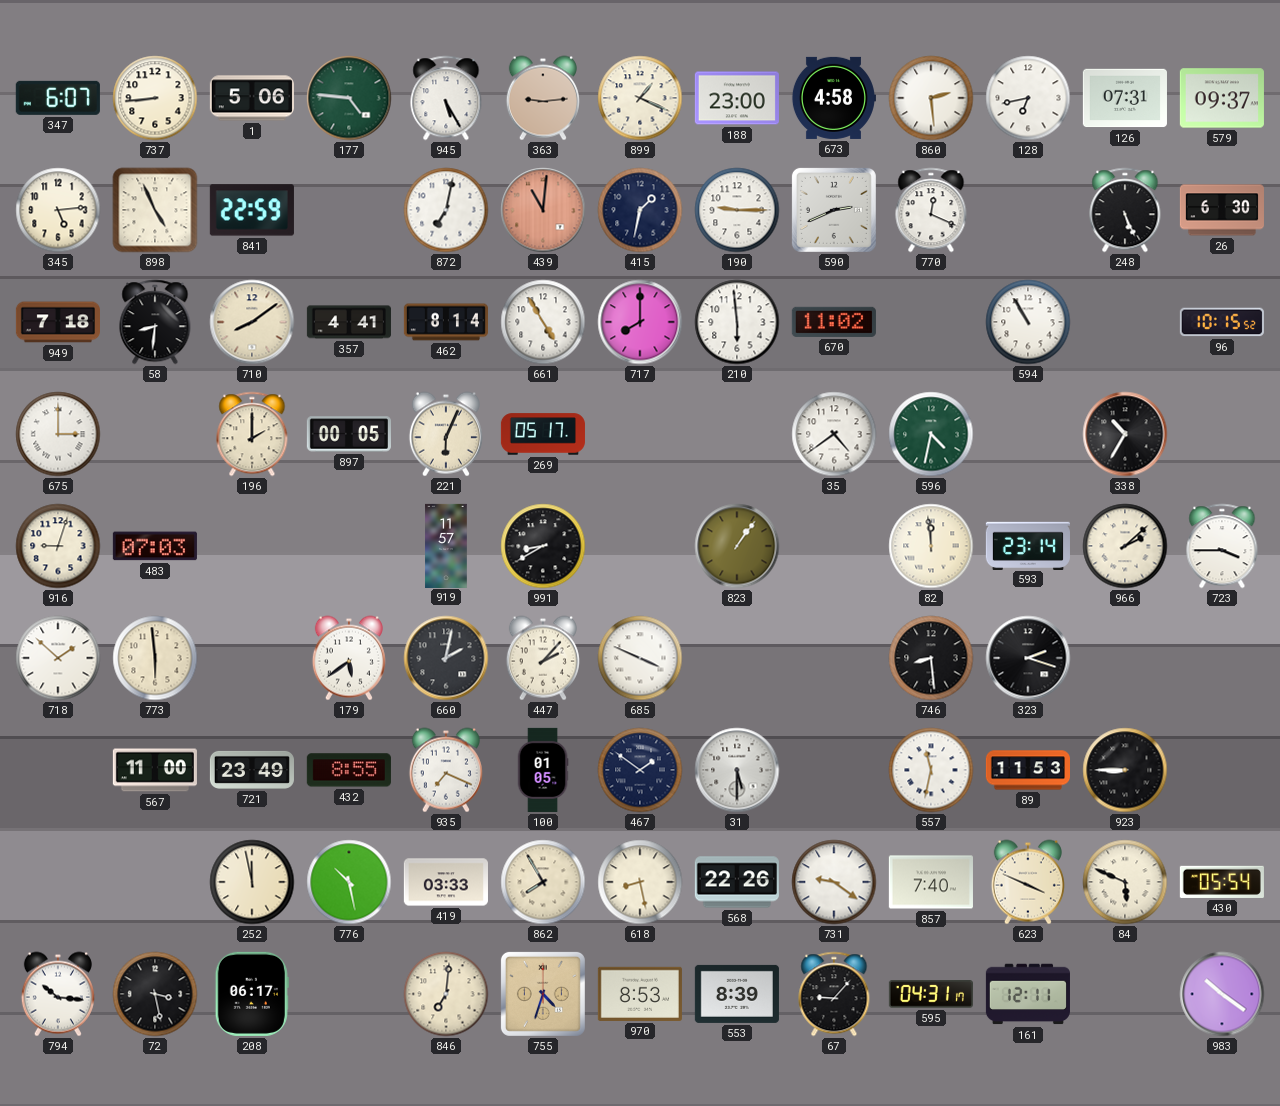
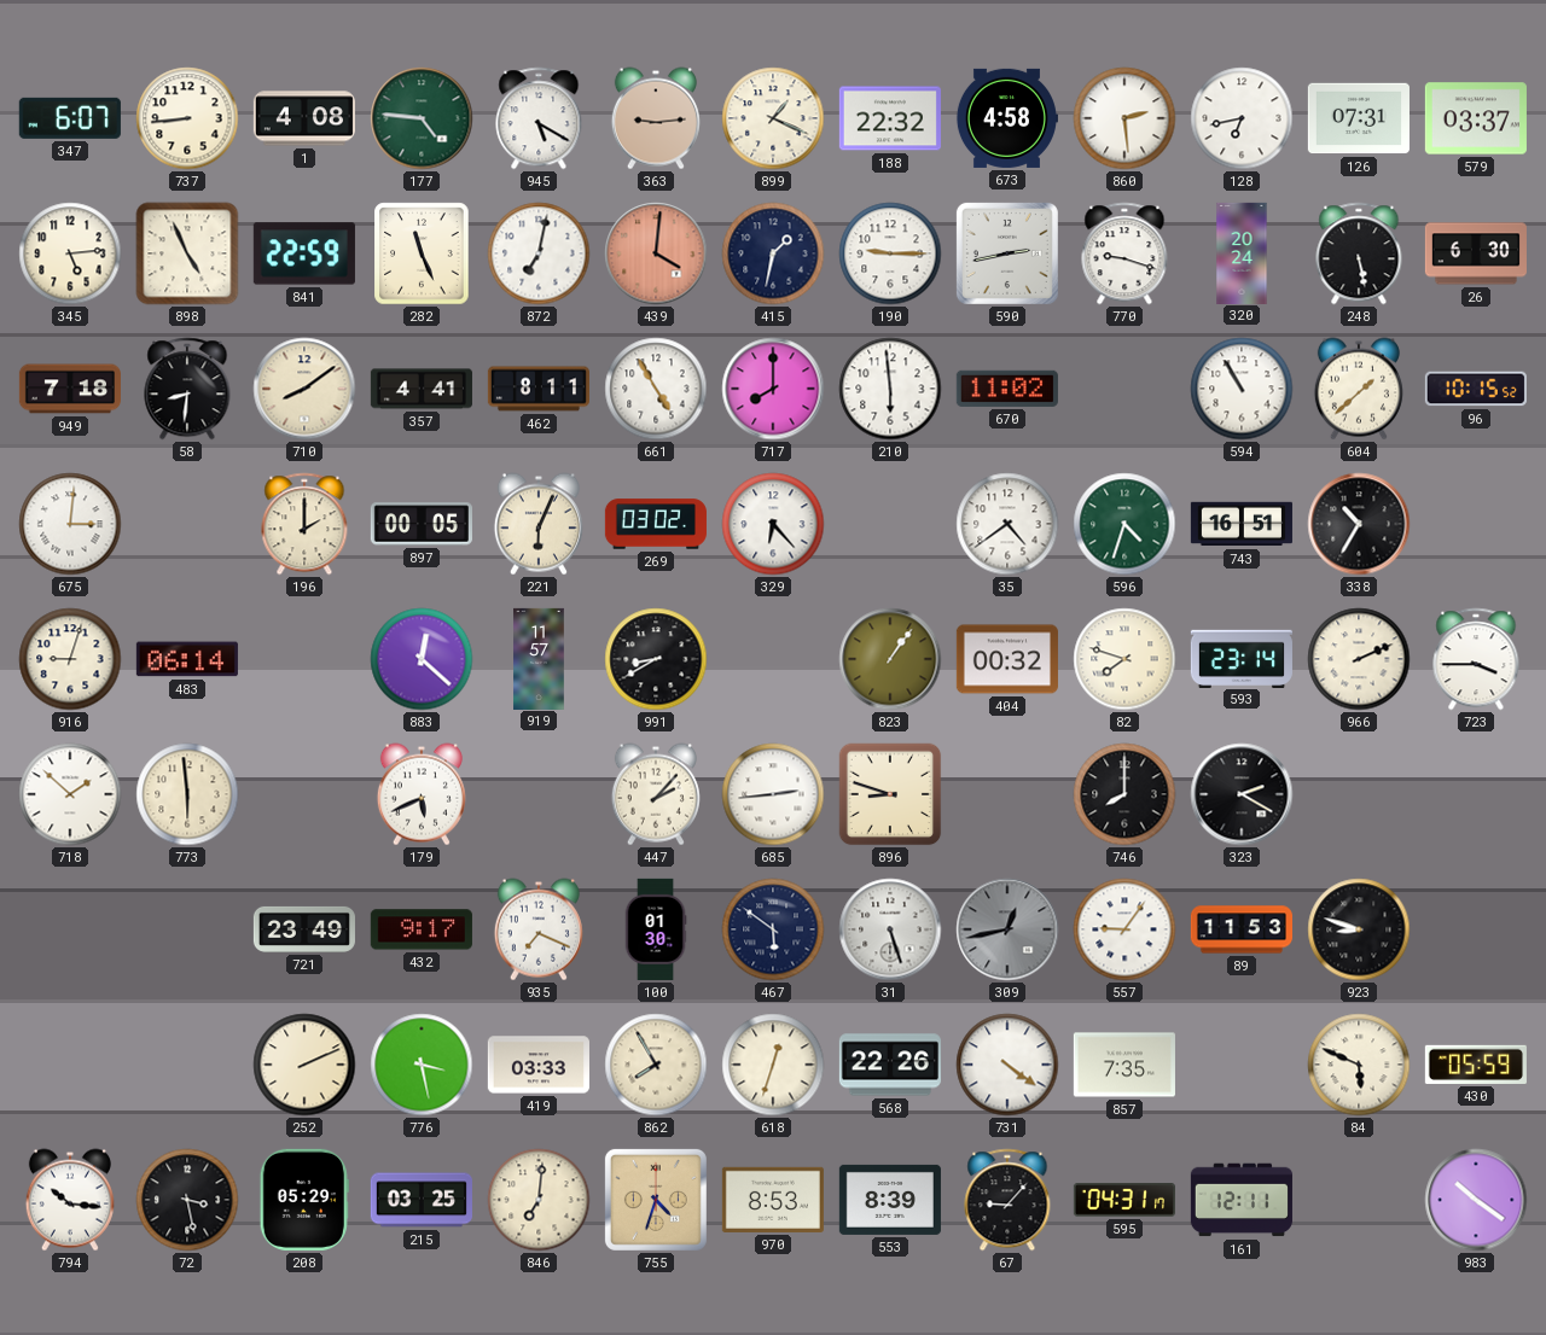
1: 5:06 -> 4:08 (304, 118)
945: 5:25 -> 5:20 (539, 118)
188: 23:00 -> 22:32 (890, 118)
579: 09:37 -> 03:37 (1476, 118)
282: none -> 11:26 (422, 253)
439: 11:01 -> 4:01 (656, 253)
590: 2:41 -> 2:43 (1007, 253)
770: 12:19 -> 9:18 (1124, 253)
320: none -> 20:24 (1242, 252)
248: 5:26 -> 5:28 (1359, 253)
462: 8:14 -> 8:11 (539, 389)
604: none -> 1:38 (1359, 389)
675: 3:00 -> 3:01 (70, 524)
269: 05:17 -> 03:02 (656, 524)
329: none -> 6:23 (773, 524)
596: 4:32 -> 4:33 (1124, 524)
743: none -> 16:51 (1242, 524)
483: 07:03 -> 06:14 (187, 659)
883: none -> 12:22 (422, 659)
404: none -> 00:32 (1007, 659)
82: 11:59 -> 7:48 (1124, 659)
966: 2:08 -> 2:11 (1359, 659)
179: 5:39 -> 5:41 (422, 794)
660: 2:02 -> none (446, 658)
685: 3:49 -> 2:44 (773, 794)
896: none -> 8:48 (890, 794)
746: 8:29 -> 8:00 (1124, 794)
323: 2:18 -> 2:20 (1242, 794)
567: 11:00 -> none (155, 770)
432: 8:55 -> 9:17 (422, 929)
100: 01:05 -> 01:30 (656, 929)
467: 1:51 -> 5:51 (773, 929)
31: 5:30 -> 5:27 (890, 929)
309: none -> 12:43 (1007, 929)
557: 11:32 -> 9:06 (1124, 929)
923: 8:45 -> 8:48 (1359, 929)
252: 11:58 -> 2:11 (304, 1065)
776: 10:28 -> 3:28 (422, 1065)
618: 8:28 -> 12:33 (773, 1065)
731: 9:21 -> 4:21 (1007, 1065)
857: 7:40 -> 7:35 (1124, 1065)
623: 3:49 -> none (1028, 882)
430: 05:54 -> 05:59 (1476, 1065)
208: 06:17 -> 05:29 (304, 1200)
215: none -> 03:25 (422, 1200)
